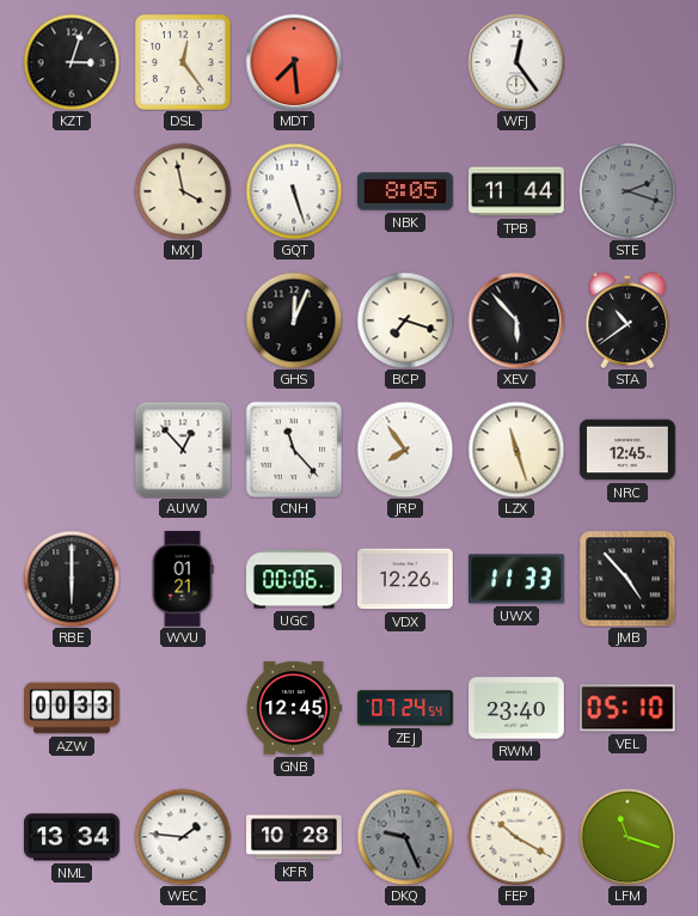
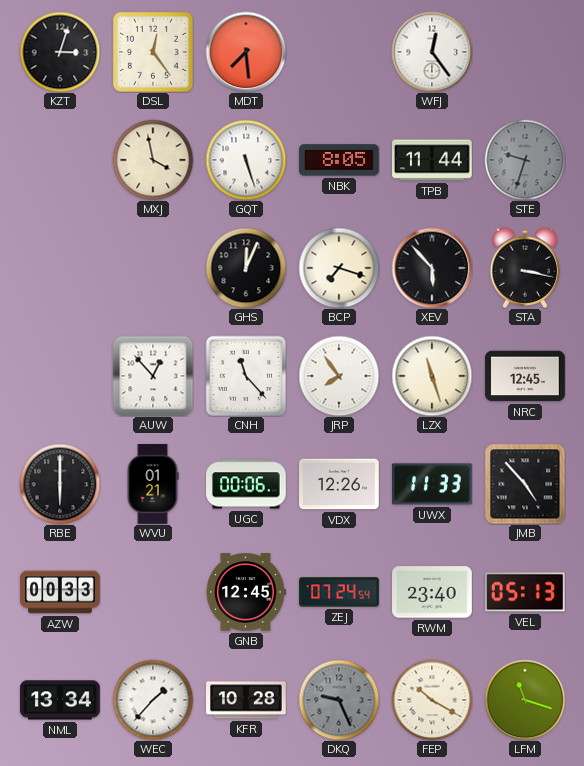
STE: 2:18 -> 9:33 (525, 160)
STA: 10:39 -> 3:17 (525, 268)
VEL: 05:10 -> 05:13 (525, 592)
WEC: 1:46 -> 1:37 (153, 700)
